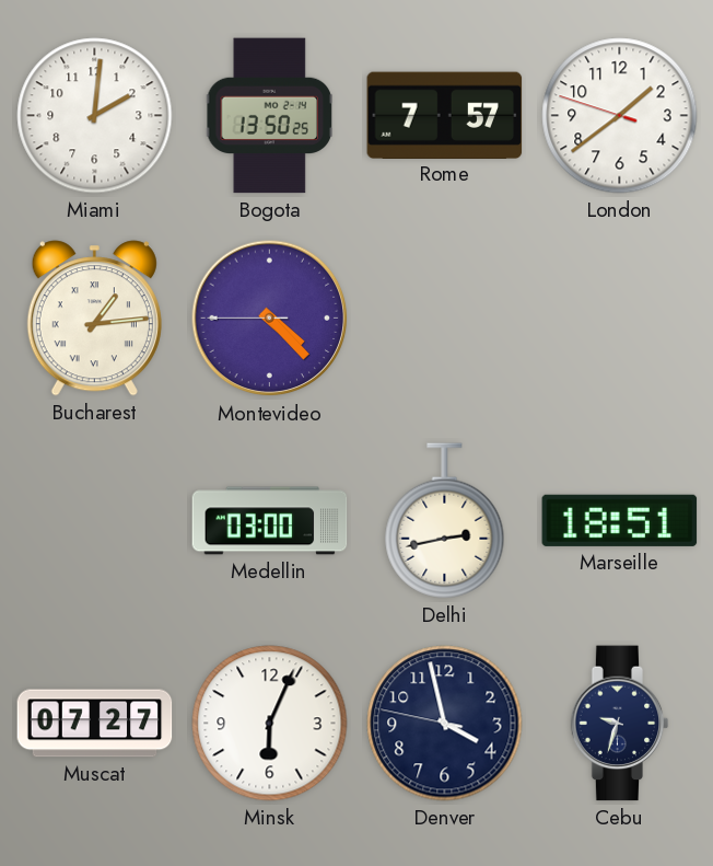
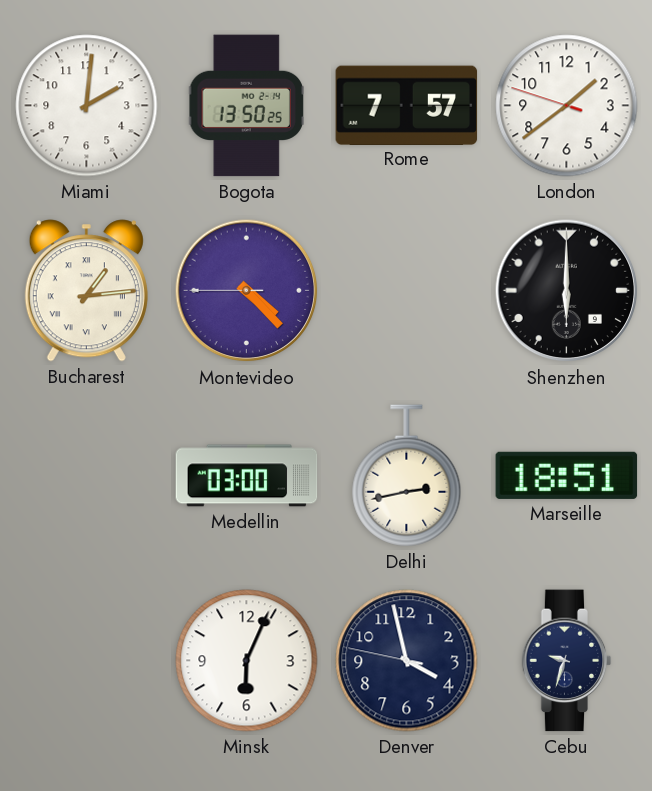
Shenzhen: none -> 6:00 (567, 291)
Muscat: 07:27 -> none (95, 724)
